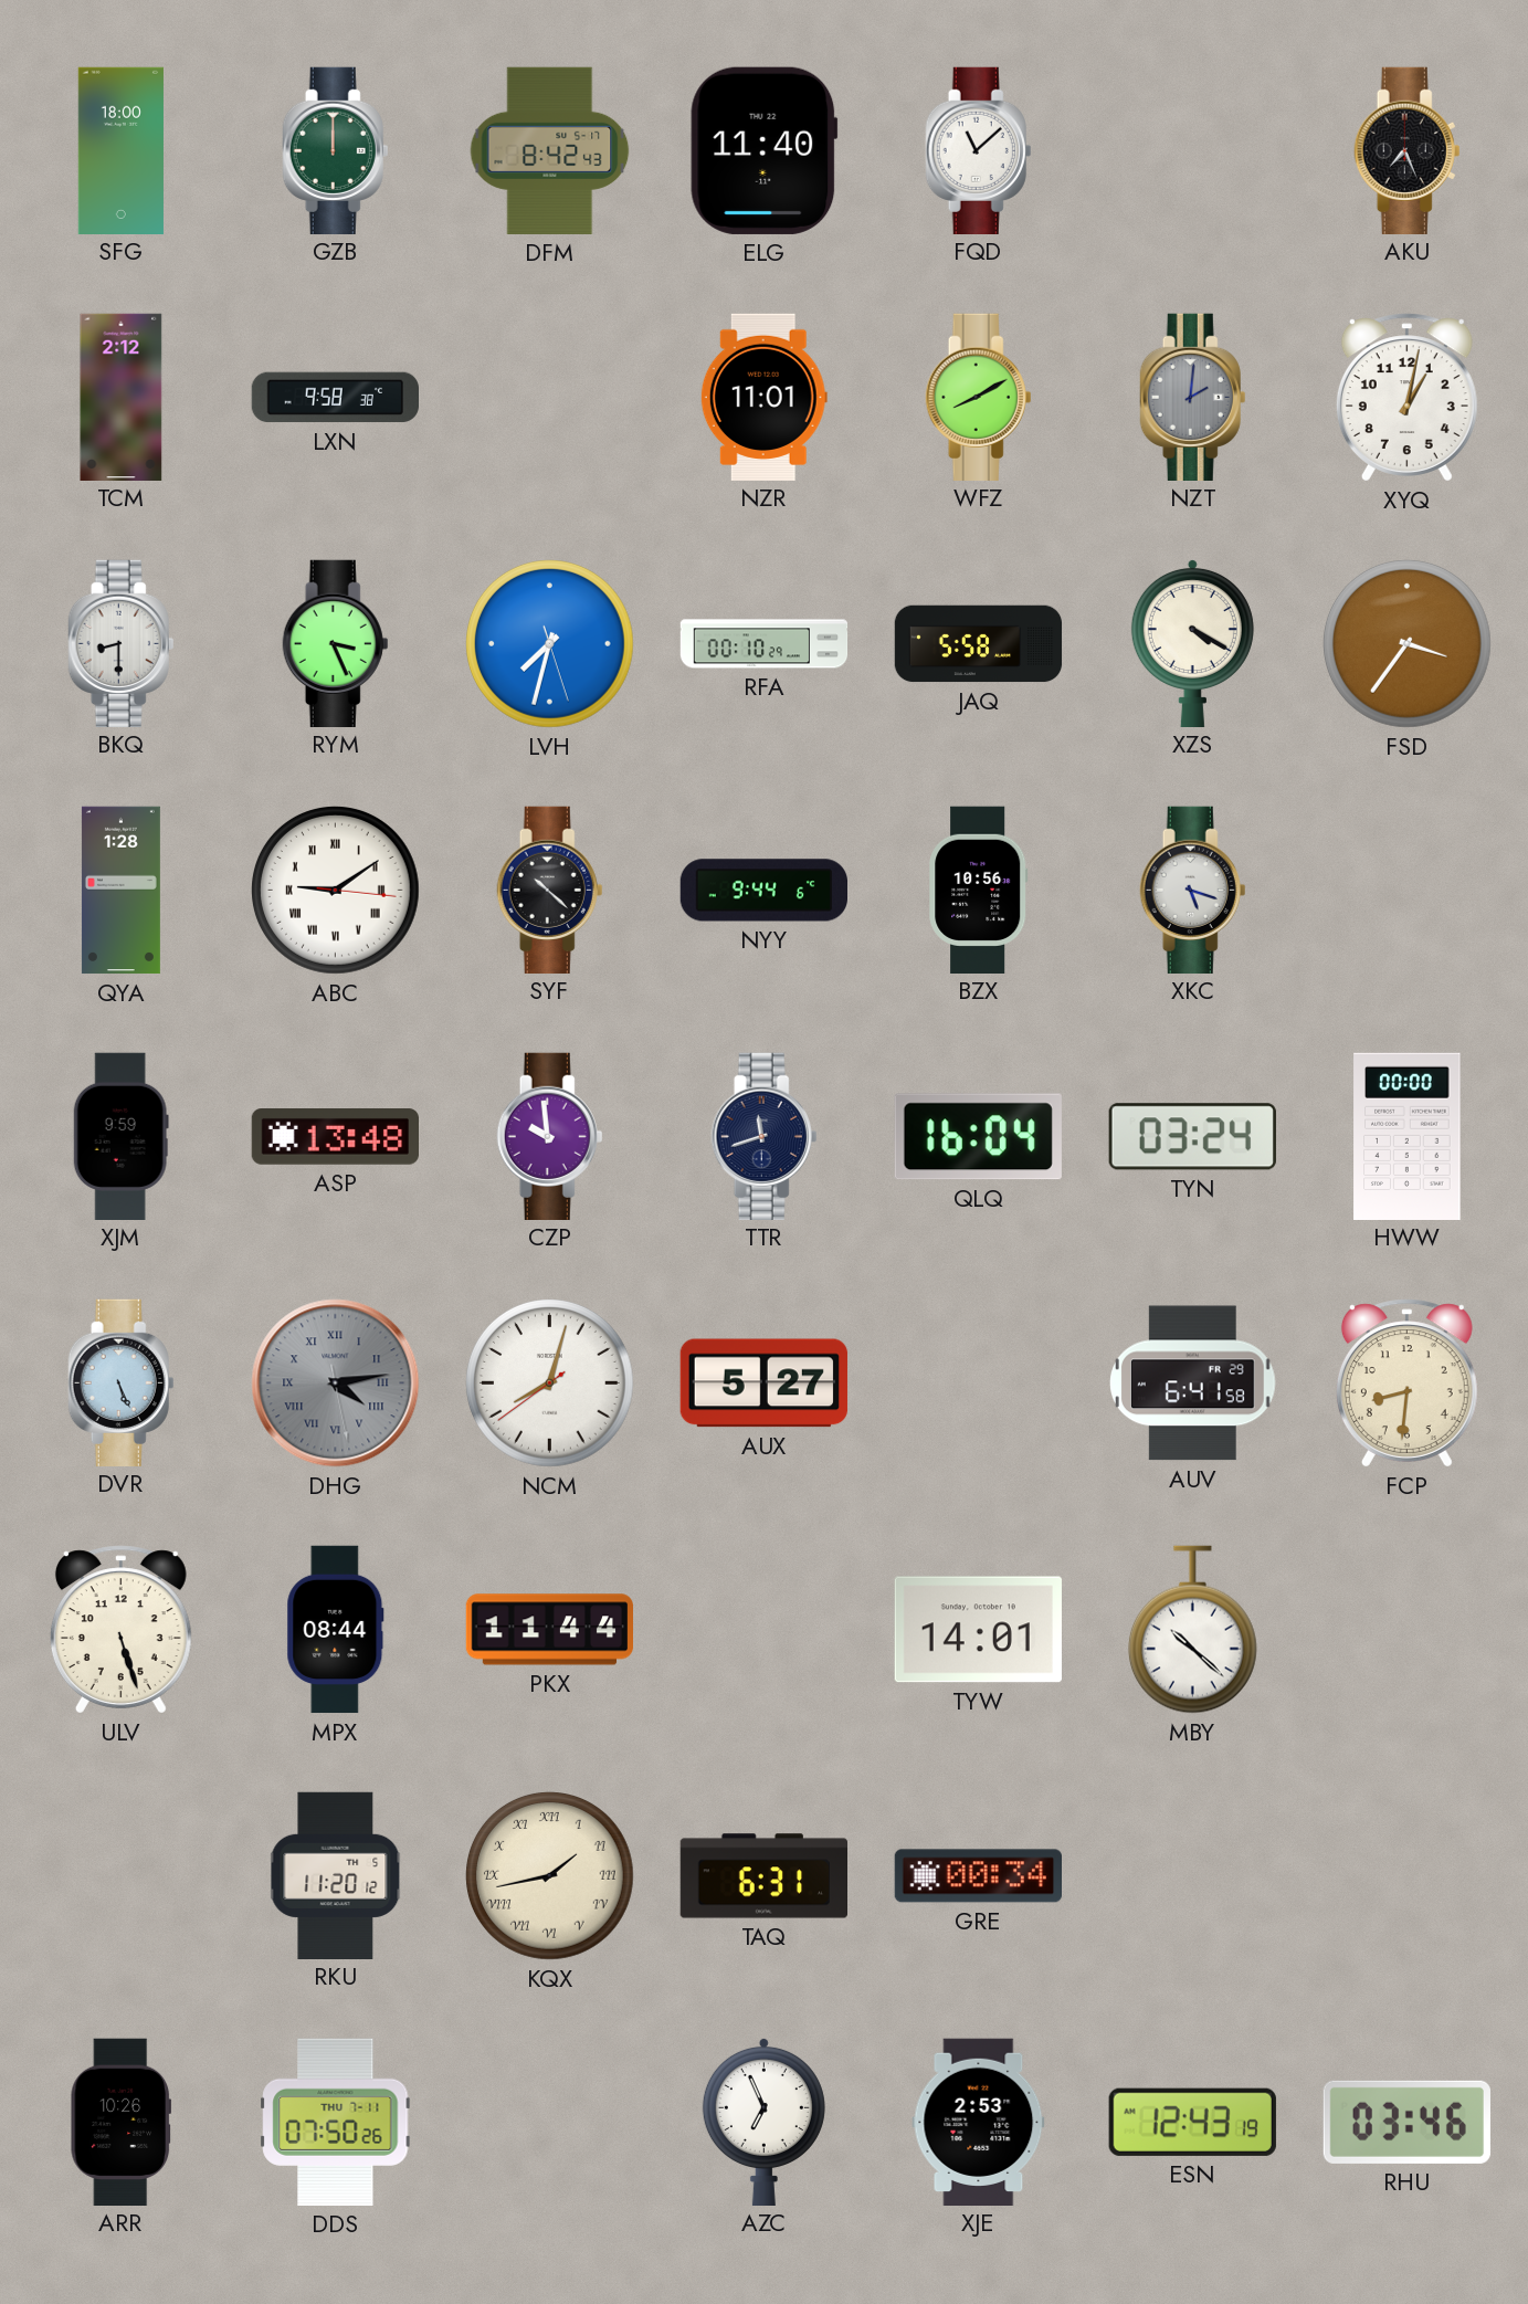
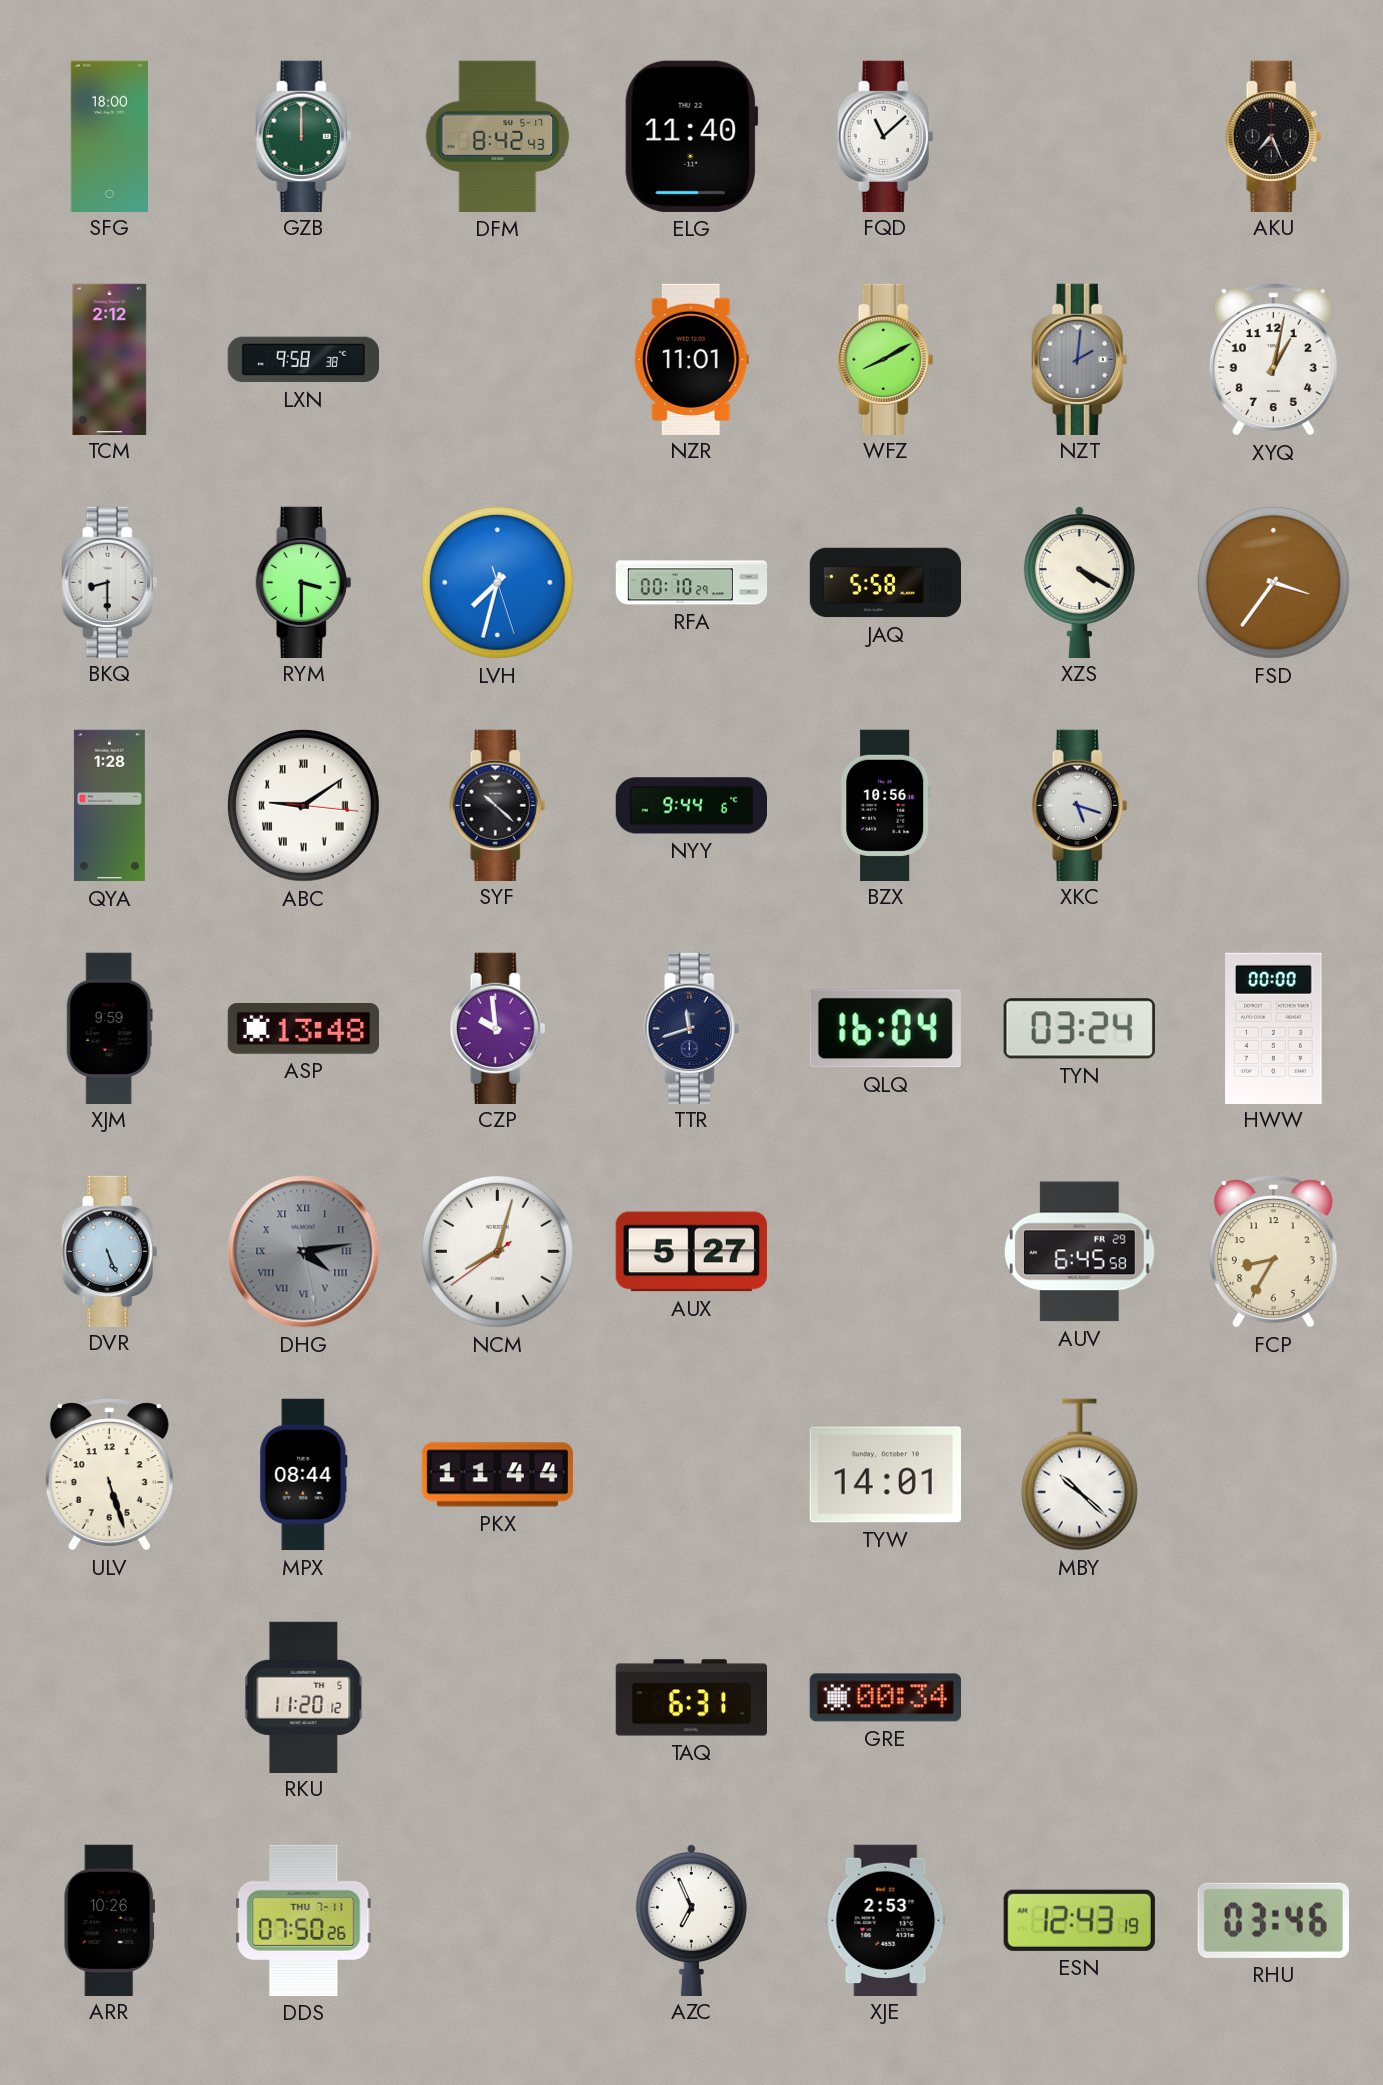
RYM: 3:26 -> 3:30 (304, 582)
AUV: 6:41 -> 6:45 (1079, 1252)
FCP: 8:31 -> 8:35 (1273, 1252)
KQX: 1:43 -> none (550, 1876)
